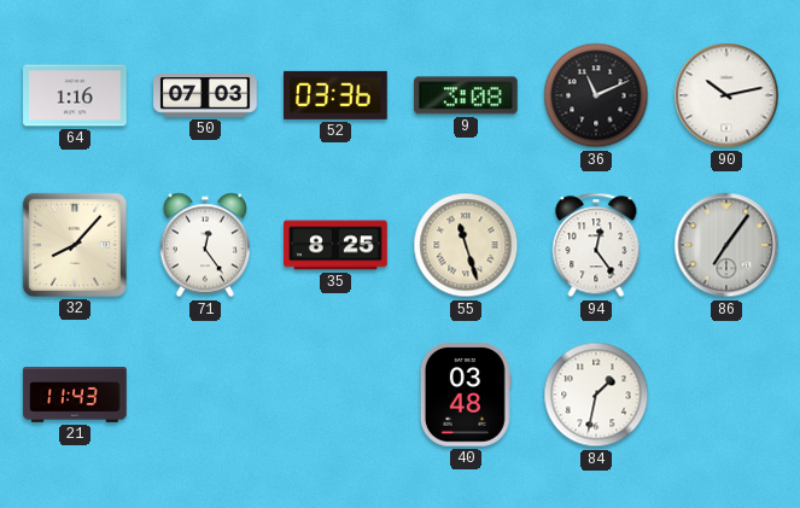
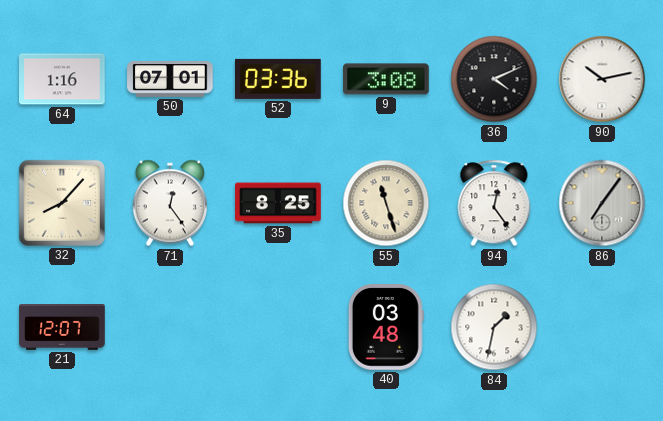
50: 07:03 -> 07:01 (170, 80)
36: 11:11 -> 4:11 (494, 79)
21: 11:43 -> 12:07 (62, 328)
